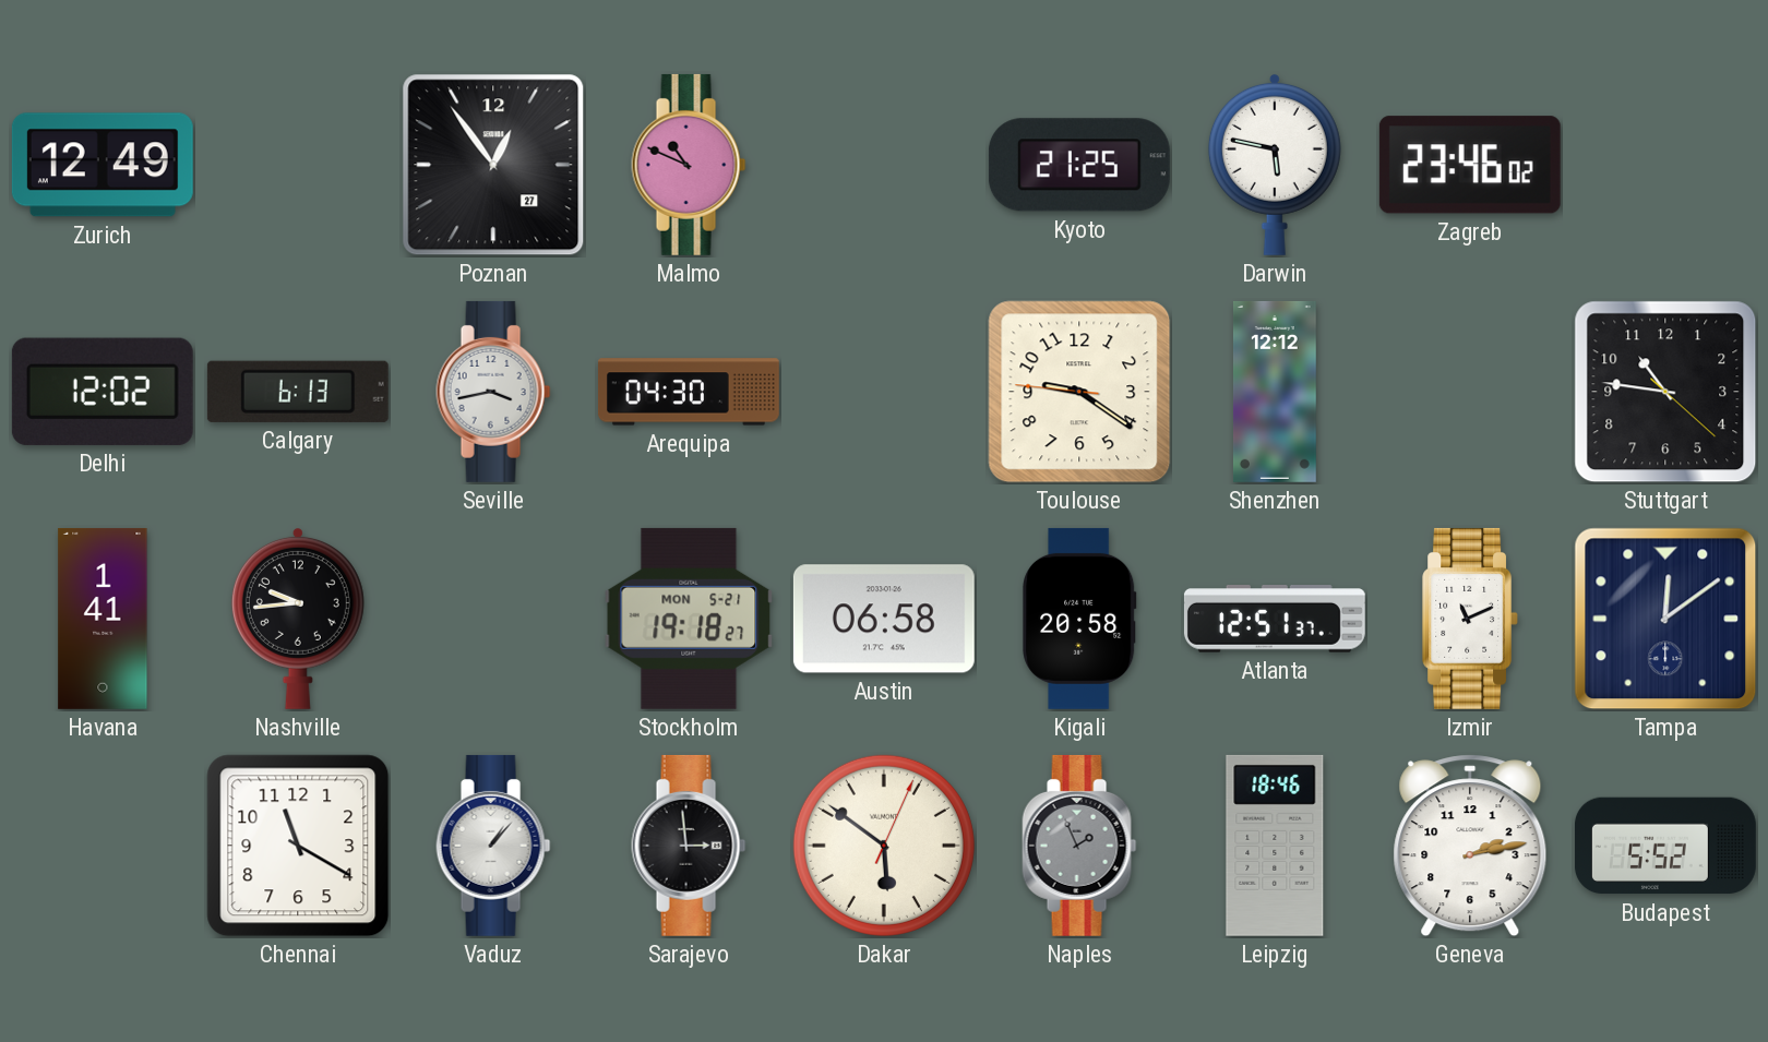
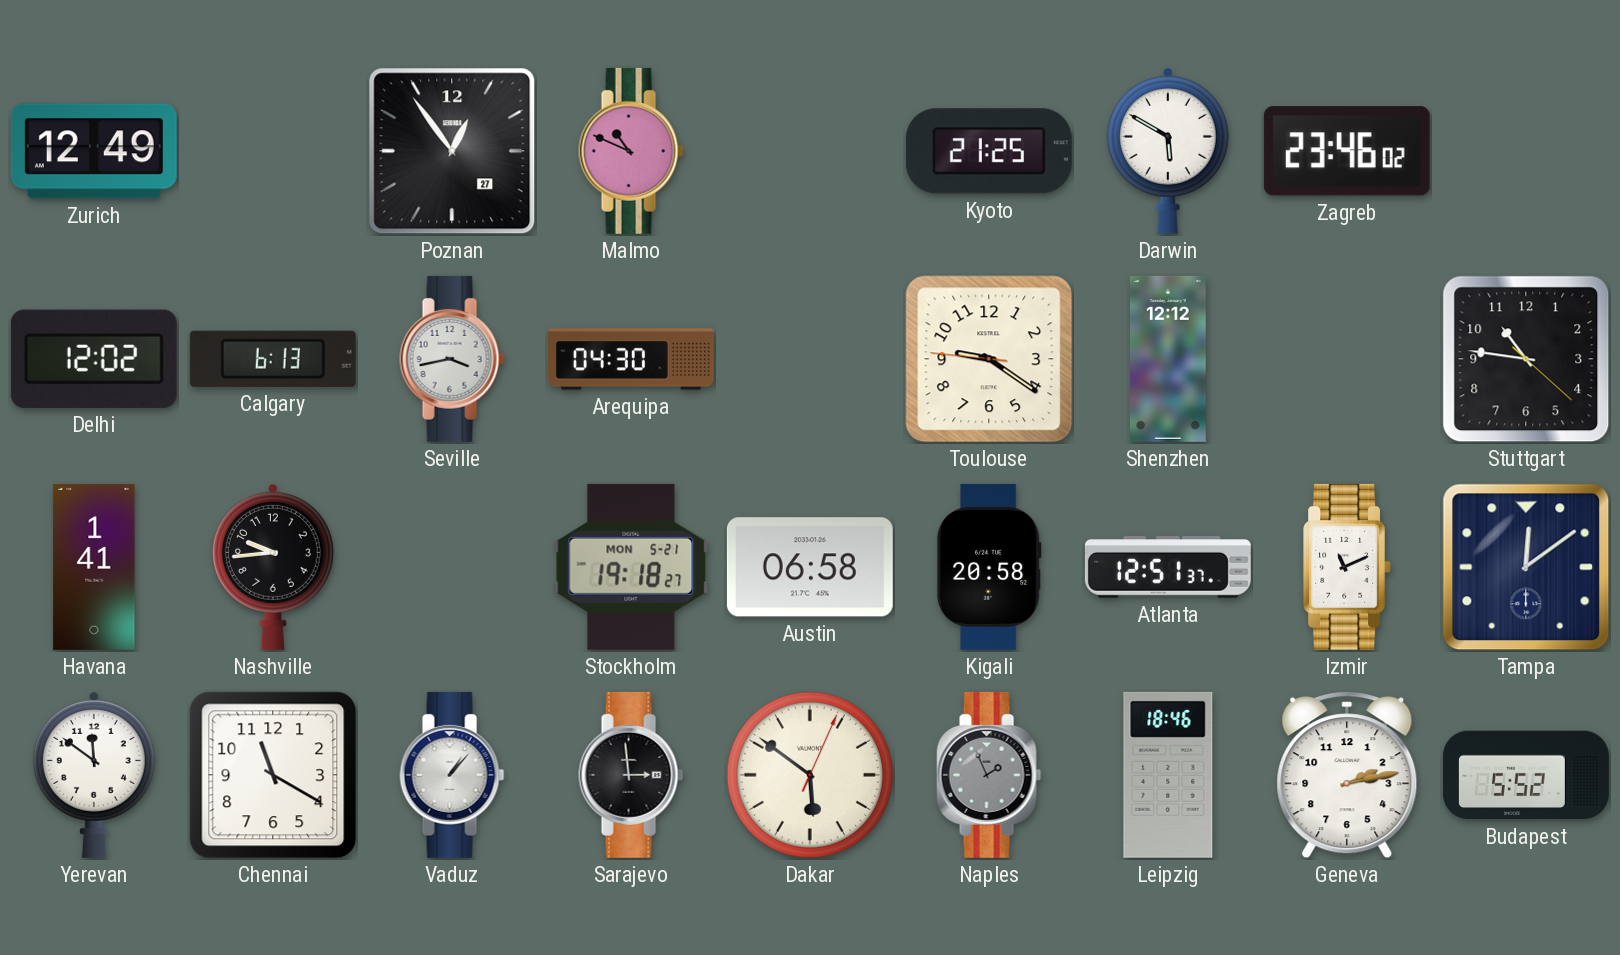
Darwin: 5:47 -> 5:50 (1168, 150)
Yerevan: none -> 11:51 (94, 774)
